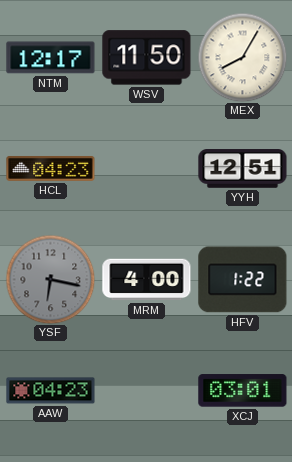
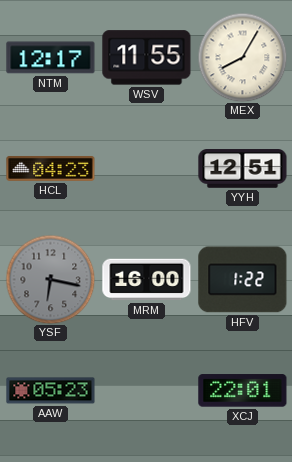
WSV: 11:50 -> 11:55 (147, 58)
MRM: 4:00 -> 16:00 (147, 280)
AAW: 04:23 -> 05:23 (51, 391)
XCJ: 03:01 -> 22:01 (243, 391)
